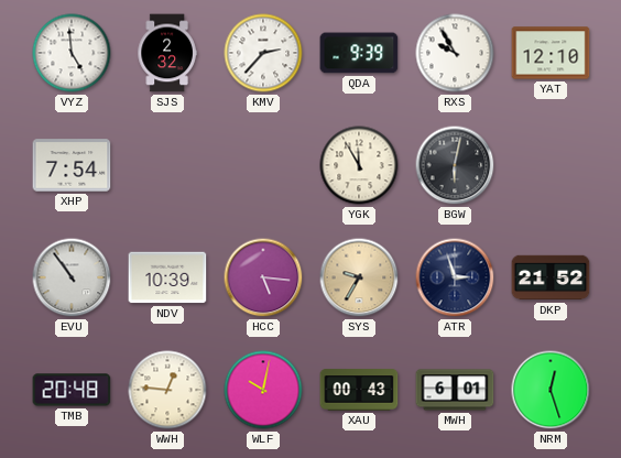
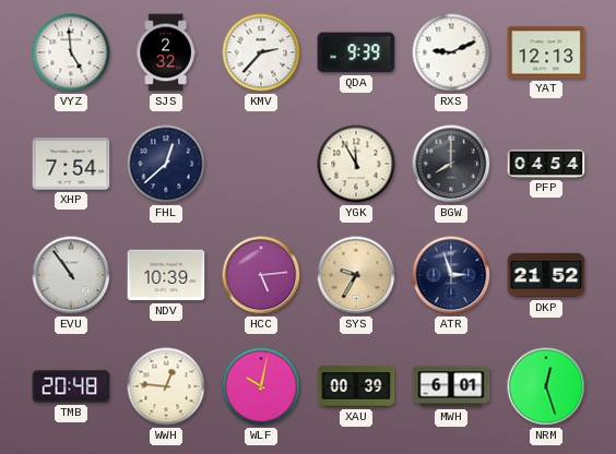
RXS: 9:55 -> 9:11 (451, 52)
YAT: 12:10 -> 12:13 (546, 52)
FHL: none -> 12:38 (166, 164)
BGW: 6:02 -> 8:00 (451, 164)
PFP: none -> 04:54 (546, 164)
HCC: 5:16 -> 5:14 (261, 275)
XAU: 00:43 -> 00:39 (356, 386)
